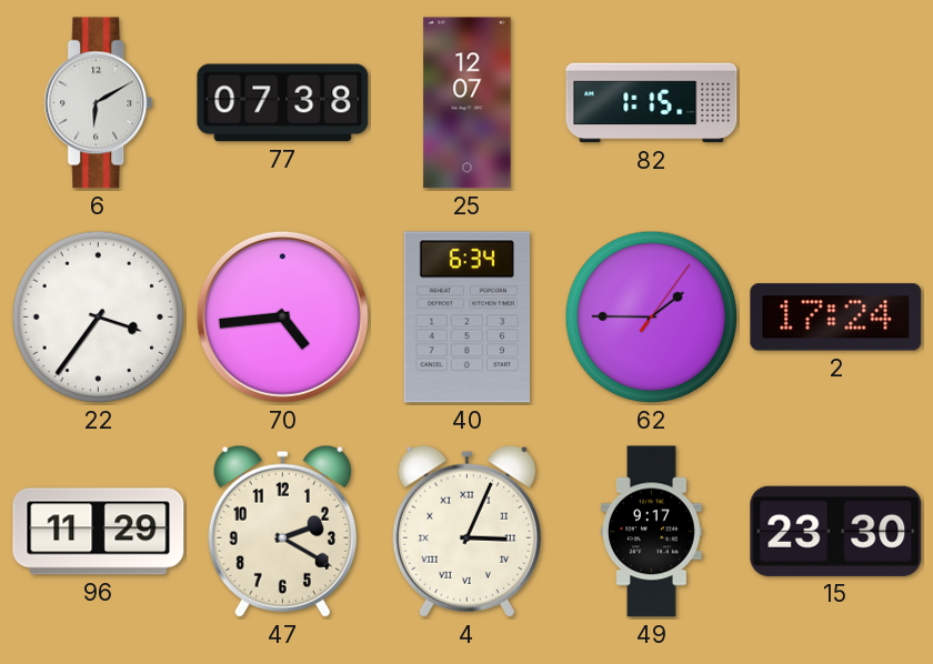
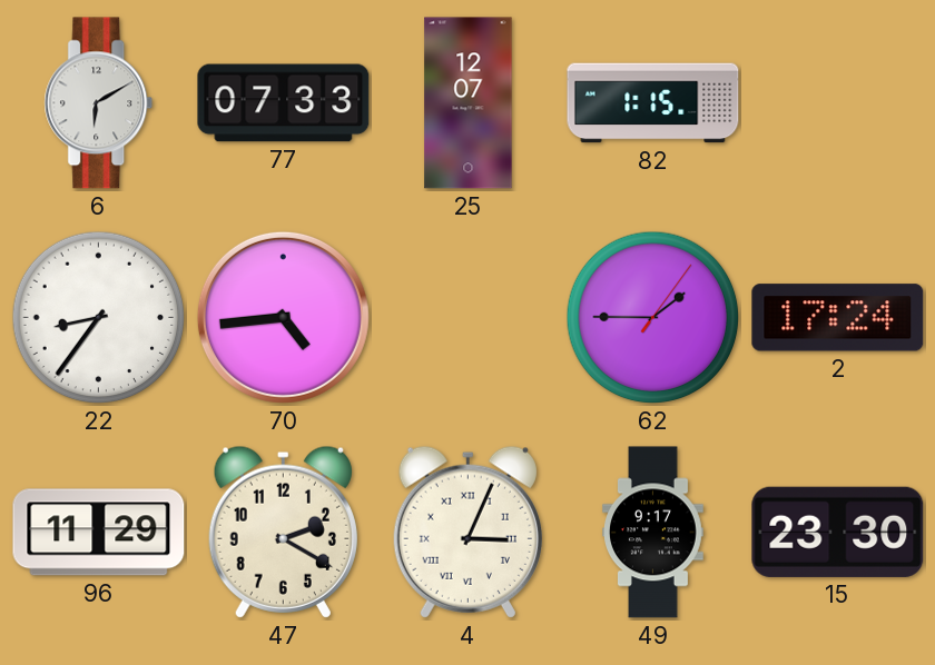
77: 07:38 -> 07:33 (284, 103)
22: 3:36 -> 8:36 (99, 318)
40: 6:34 -> none (466, 318)
